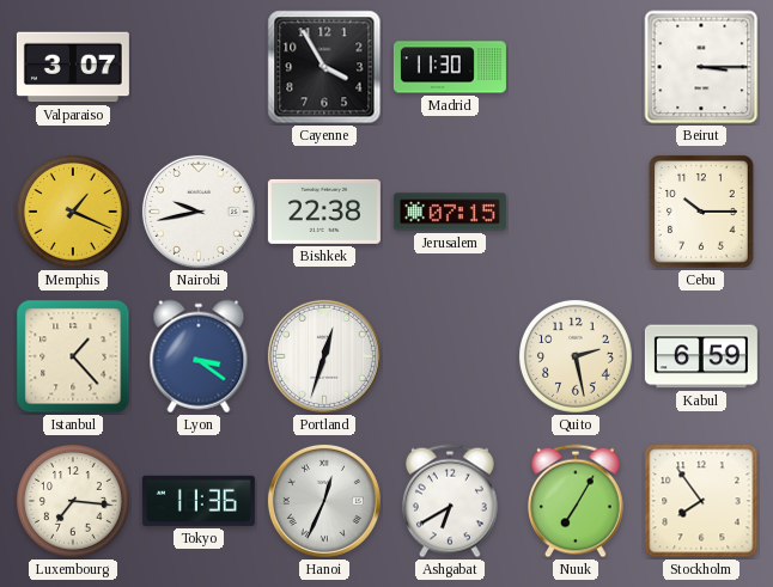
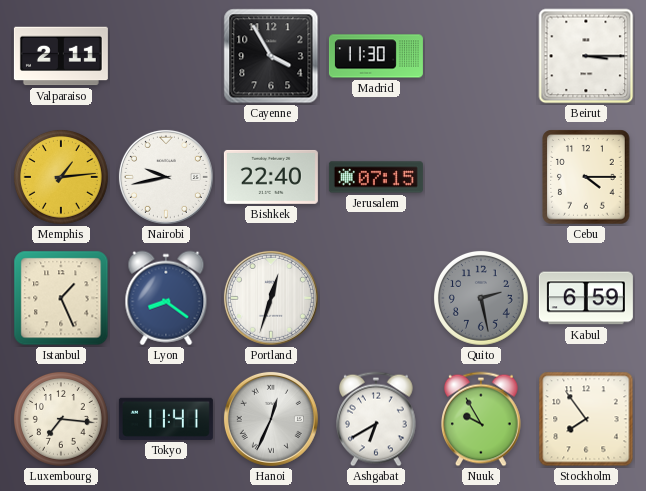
Valparaiso: 3:07 -> 2:11 (61, 56)
Memphis: 1:19 -> 1:14 (62, 178)
Bishkek: 22:38 -> 22:40 (271, 177)
Cebu: 10:15 -> 4:15 (586, 177)
Istanbul: 1:23 -> 1:26 (61, 298)
Lyon: 3:21 -> 8:21 (166, 298)
Quito dial: cream -> grey (482, 299)
Tokyo: 11:36 -> 11:41 (166, 419)
Nuuk: 7:05 -> 9:55 (482, 419)
